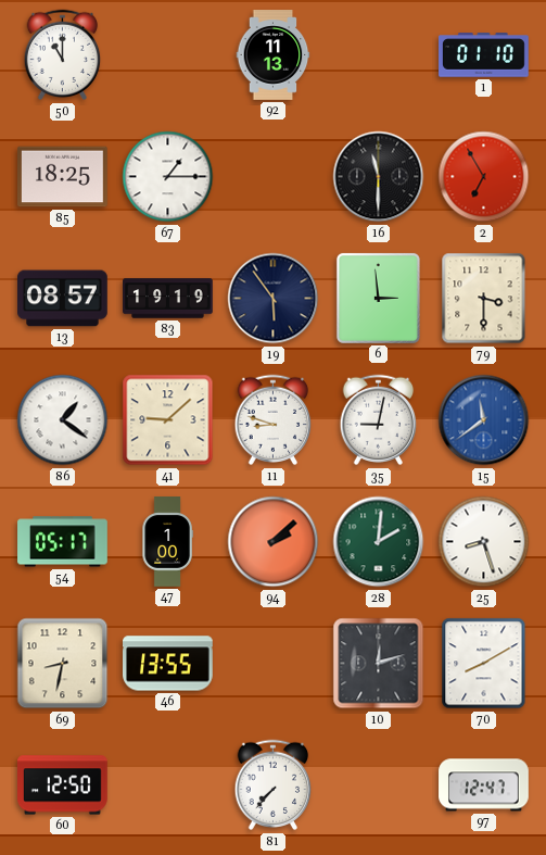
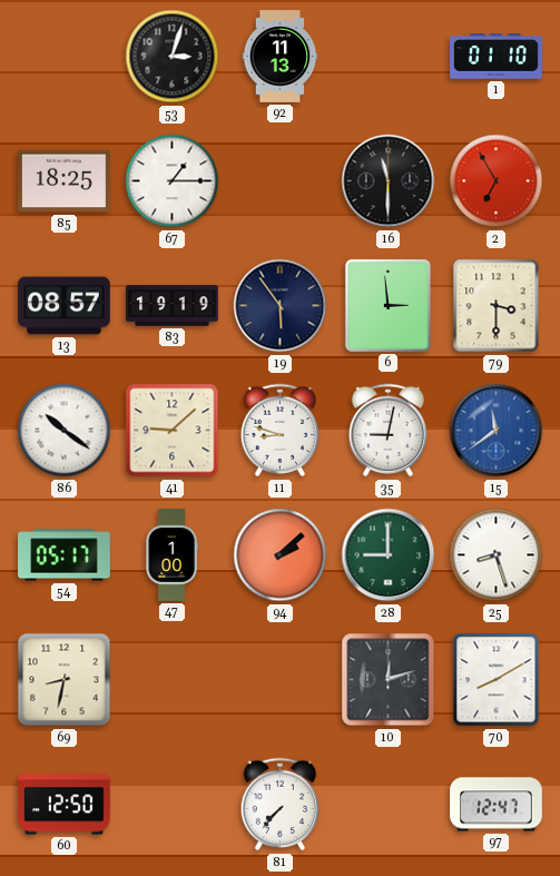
50: 11:00 -> none (63, 55)
53: none -> 3:03 (173, 57)
86: 1:21 -> 10:21 (65, 431)
28: 2:01 -> 9:00 (389, 555)
46: 13:55 -> none (168, 664)
